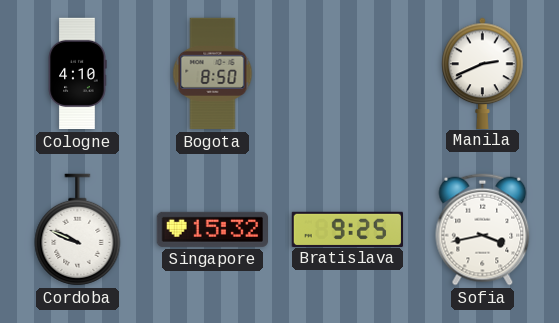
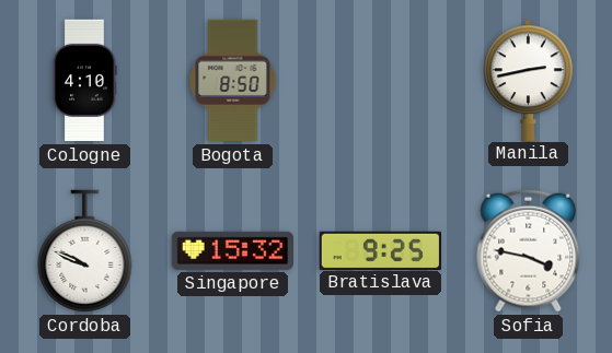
Manila: 2:41 -> 2:43 (529, 80)
Sofia: 3:43 -> 3:47 (529, 251)
